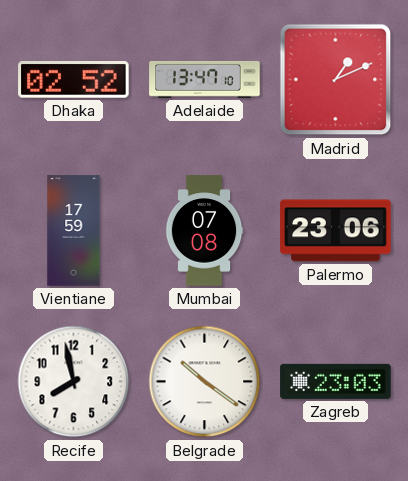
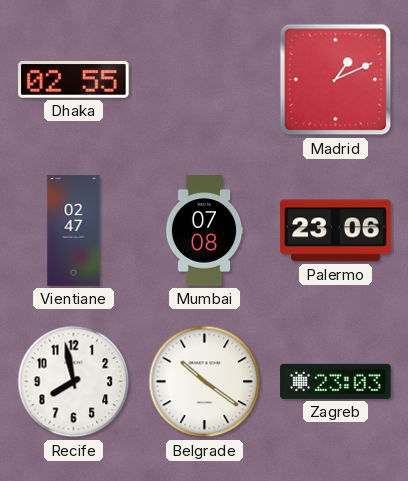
Dhaka: 02:52 -> 02:55 (74, 80)
Adelaide: 13:47 -> none (205, 79)
Vientiane: 17:59 -> 02:47 (74, 231)
